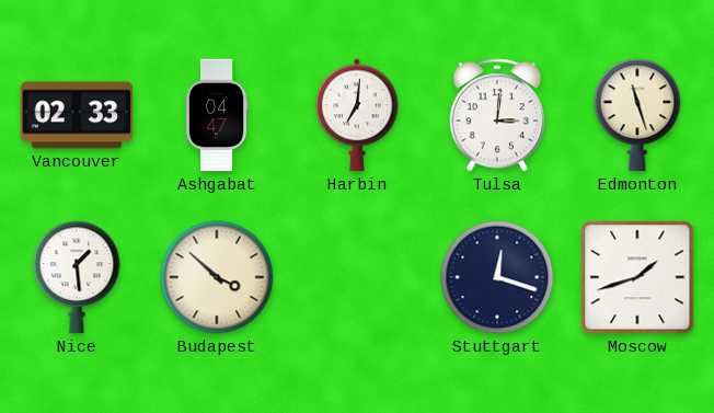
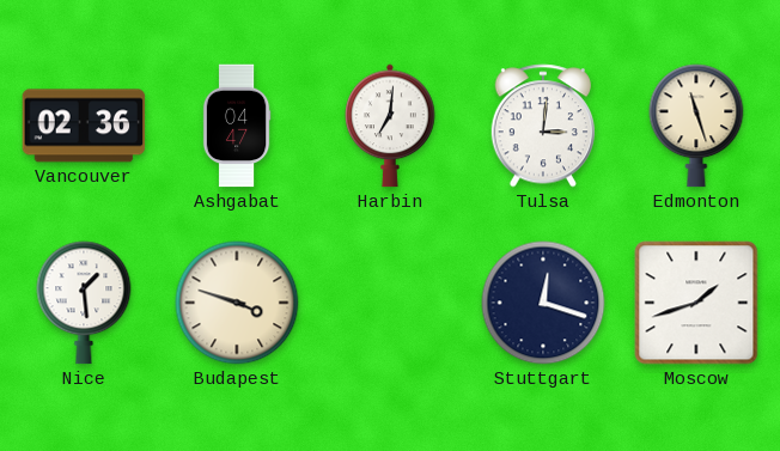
Vancouver: 02:33 -> 02:36 (84, 126)
Budapest: 3:52 -> 3:48 (237, 303)
